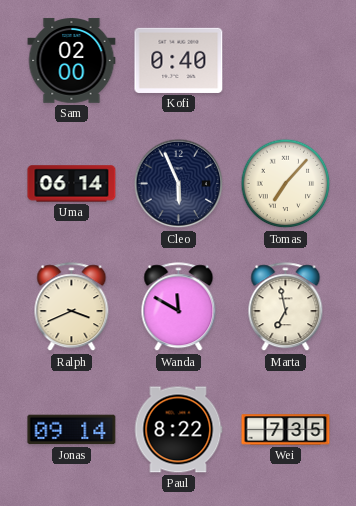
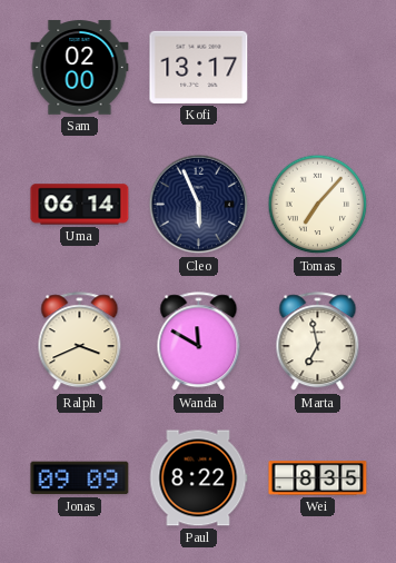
Kofi: 0:40 -> 13:17 (199, 67)
Jonas: 09:14 -> 09:09 (80, 478)
Wei: 7:35 -> 8:35 (318, 478)
